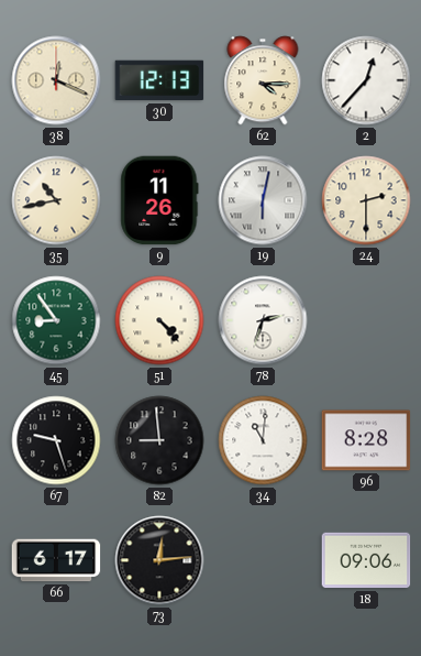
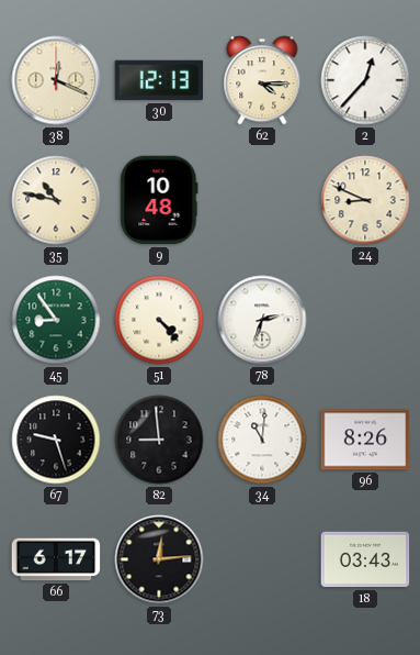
35: 10:43 -> 10:47 (56, 200)
9: 11:26 -> 10:48 (159, 200)
19: 6:02 -> none (263, 200)
24: 2:30 -> 8:49 (365, 200)
96: 8:28 -> 8:26 (365, 440)
18: 09:06 -> 03:43 (365, 559)
